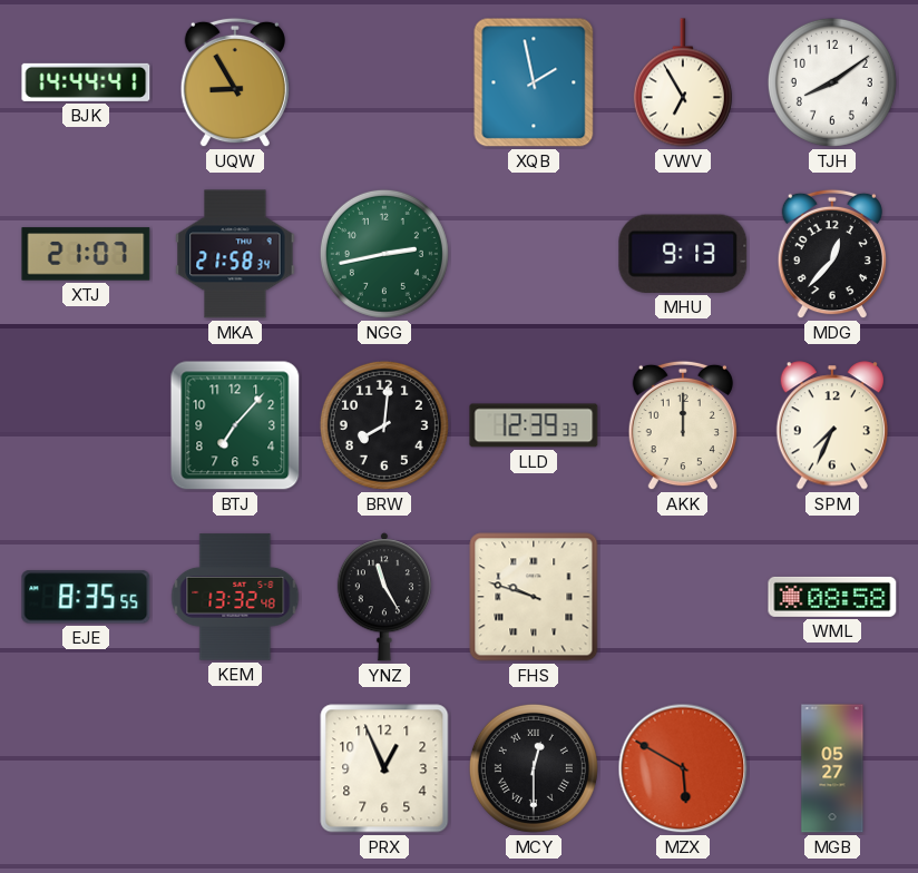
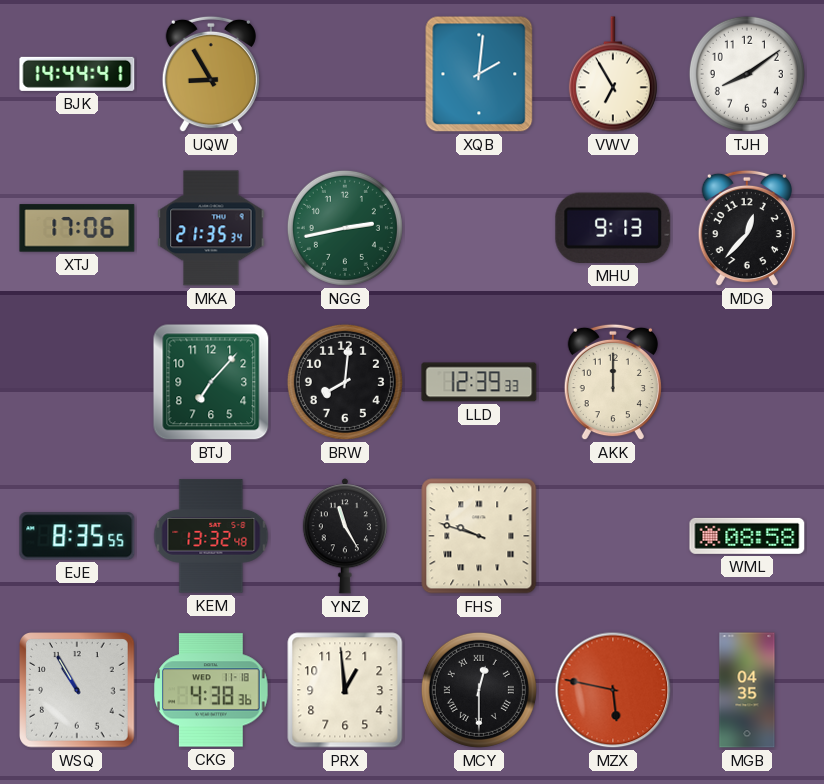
XQB: 1:58 -> 2:01 (479, 74)
XTJ: 21:07 -> 17:06 (77, 228)
MKA: 21:58 -> 21:35 (211, 228)
SPM: 7:34 -> none (831, 425)
WSQ: none -> 10:55 (78, 691)
CKG: none -> 4:38 (211, 690)
PRX: 12:56 -> 12:59 (345, 690)
MZX: 5:50 -> 5:47 (613, 690)
MGB: 05:27 -> 04:35 (747, 690)
